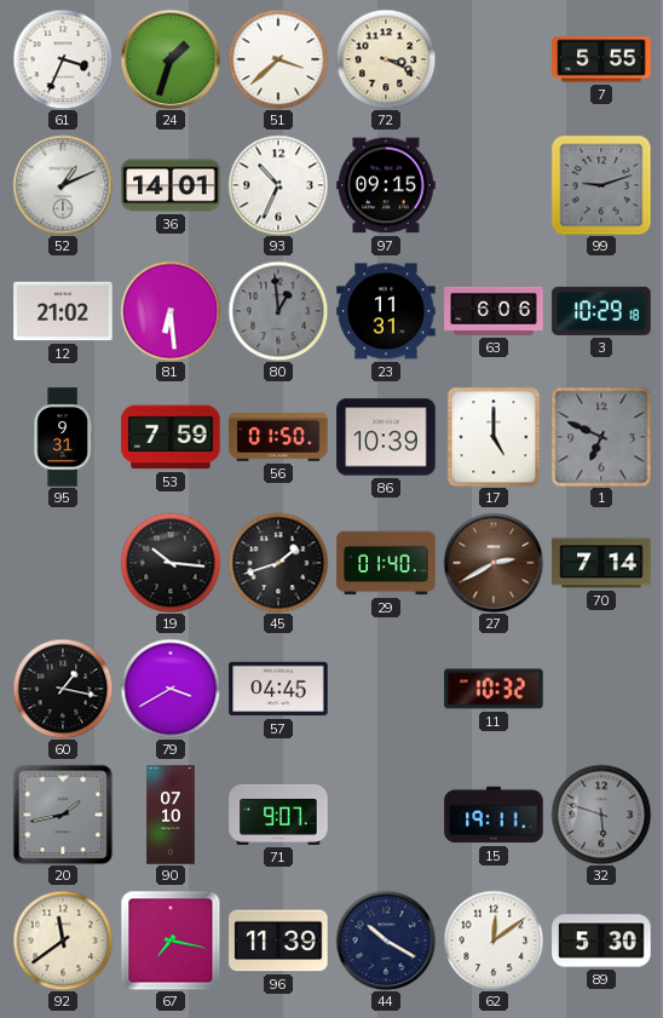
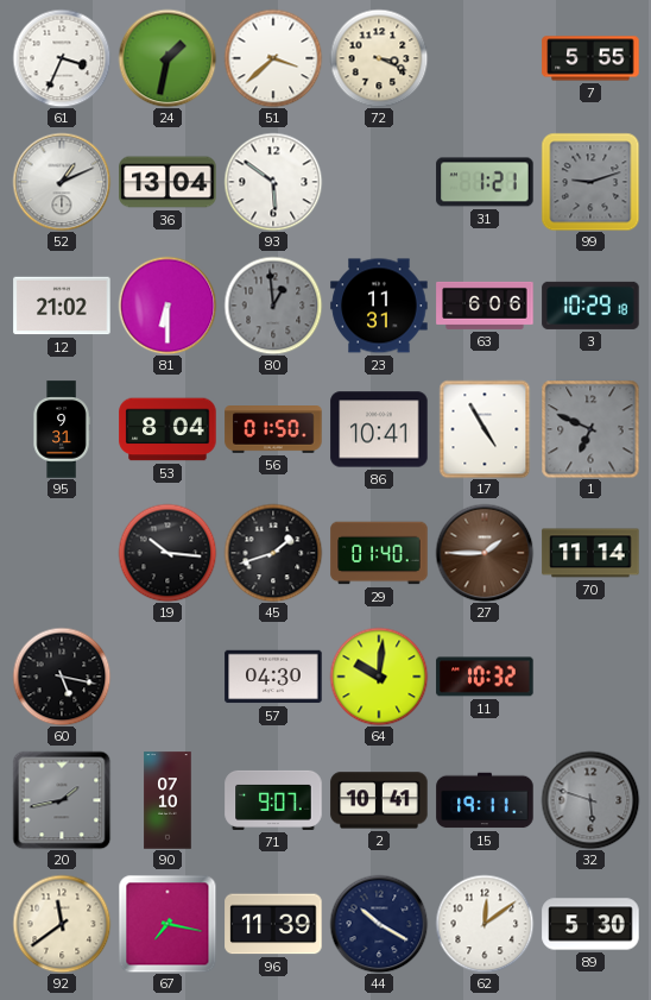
24: 1:33 -> 1:32 (168, 58)
36: 14:01 -> 13:04 (168, 182)
93: 10:34 -> 5:51 (273, 182)
97: 09:15 -> none (386, 185)
31: none -> 1:21 (485, 182)
81: 6:29 -> 6:30 (168, 306)
53: 7:59 -> 8:04 (168, 429)
86: 10:39 -> 10:41 (379, 429)
17: 5:00 -> 4:55 (485, 429)
27: 2:40 -> 1:45 (485, 553)
70: 7:14 -> 11:14 (590, 553)
60: 1:17 -> 5:17 (62, 677)
79: 3:40 -> none (171, 689)
57: 04:45 -> 04:30 (273, 677)
64: none -> 10:01 (379, 677)
2: none -> 10:41 (379, 800)
